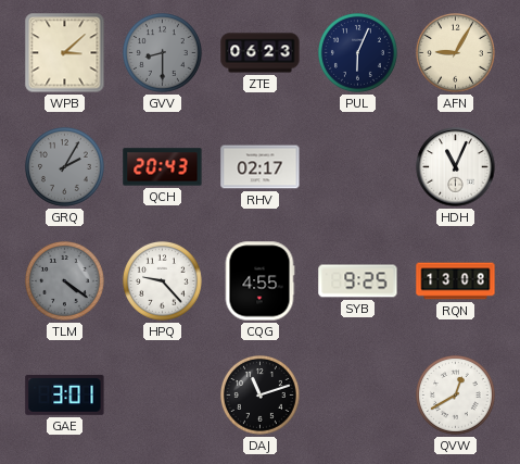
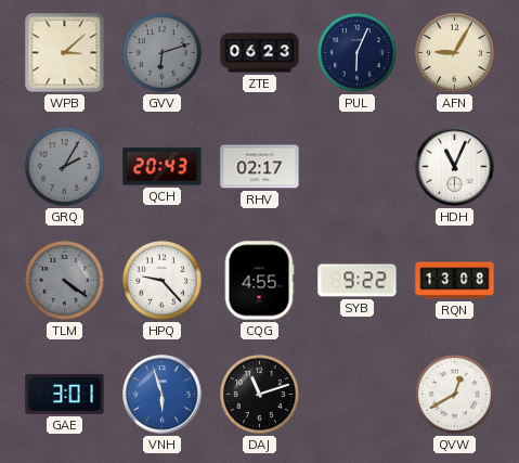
GVV: 8:30 -> 6:12 (163, 53)
SYB: 9:25 -> 9:22 (358, 281)
VNH: none -> 5:57 (163, 395)
